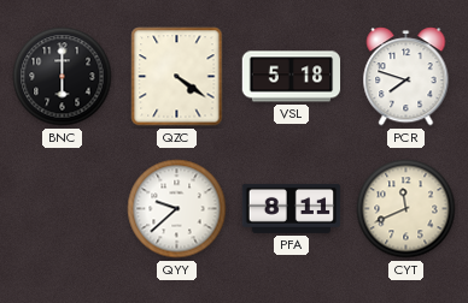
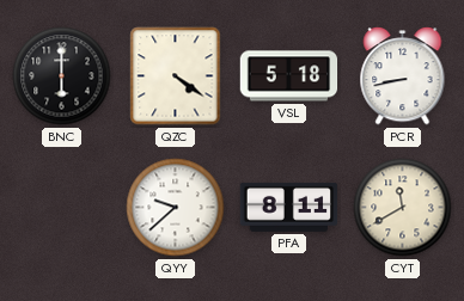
PCR: 7:48 -> 8:43 (403, 76)
CYT: 11:41 -> 11:40 (403, 208)
